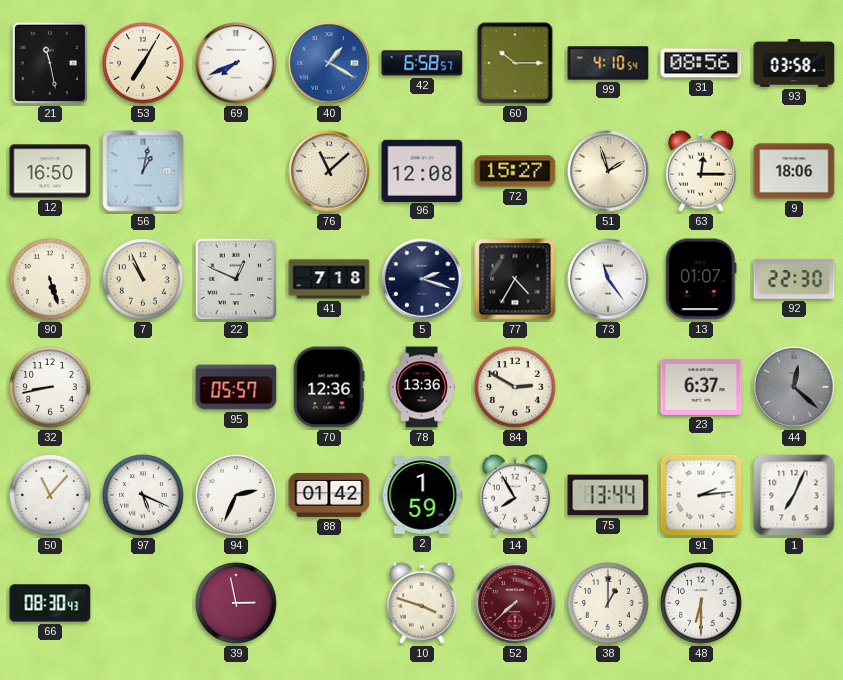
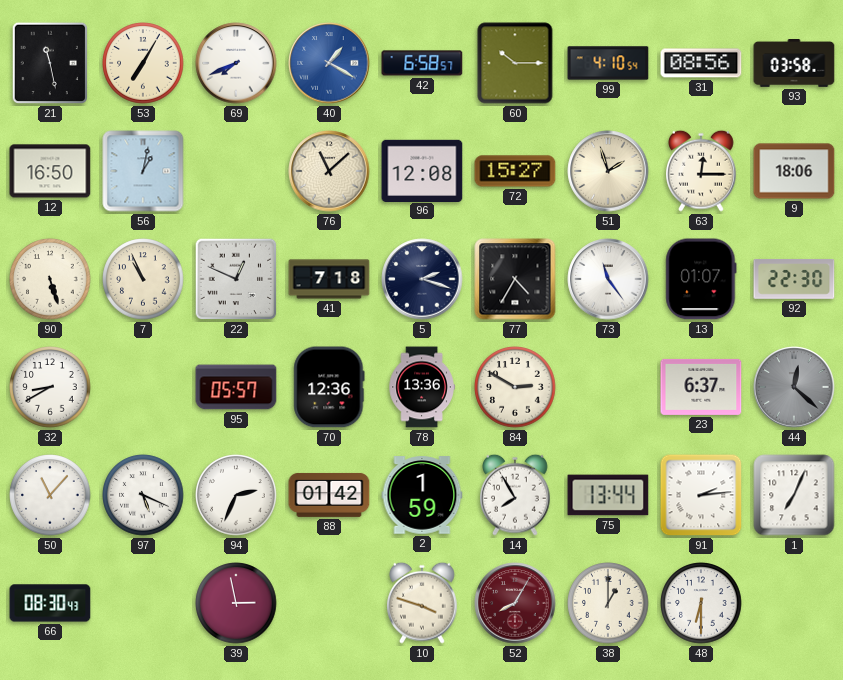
32: 8:43 -> 8:40 (50, 387)
52: 7:38 -> 8:05 (515, 603)
